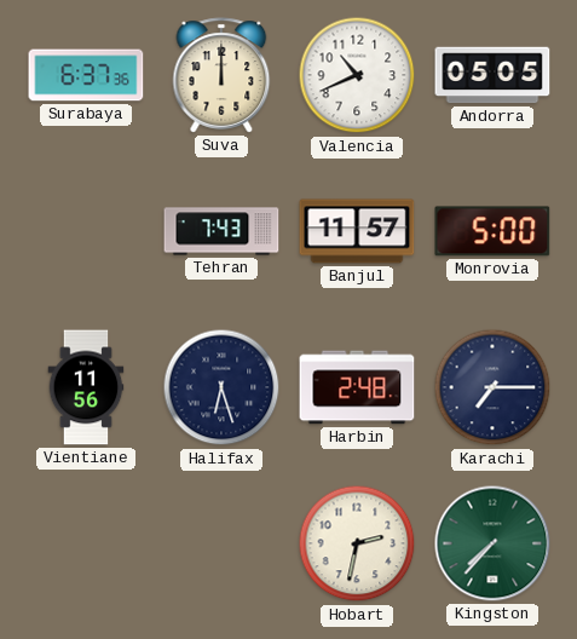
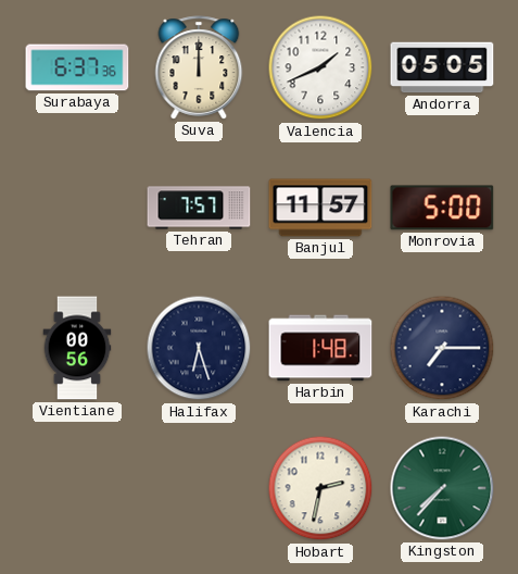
Valencia: 10:41 -> 1:41 (320, 67)
Tehran: 7:43 -> 7:57 (199, 208)
Vientiane: 11:56 -> 00:56 (77, 348)
Harbin: 2:48 -> 1:48 (320, 348)
